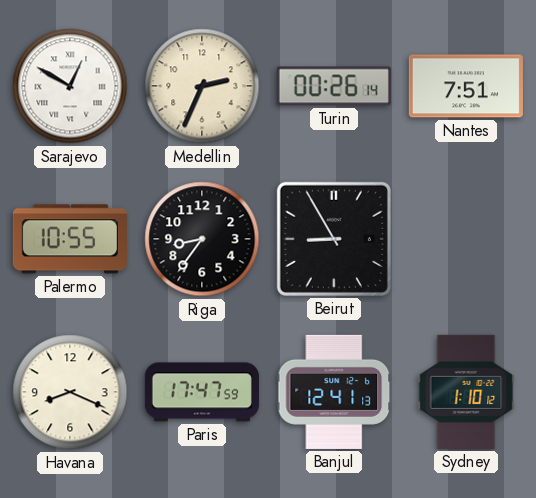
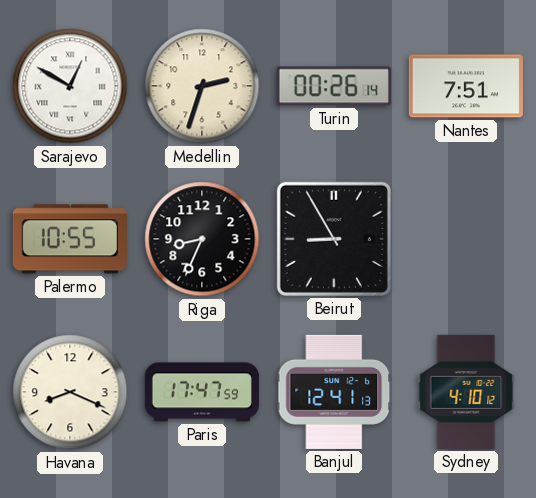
Medellin: 2:34 -> 2:33 (202, 86)
Riga: 8:36 -> 8:34 (202, 239)
Sydney: 1:10 -> 4:10 (466, 392)
